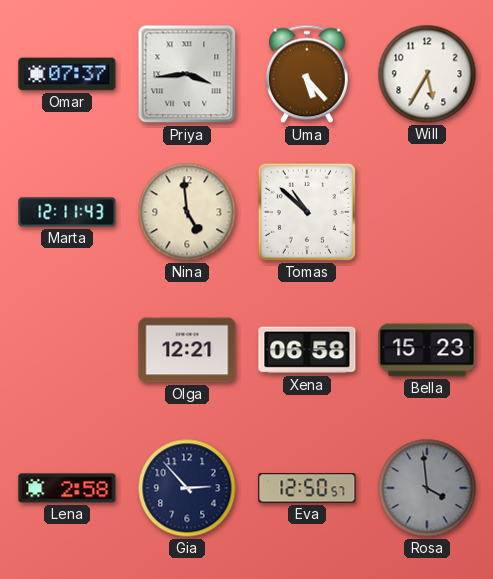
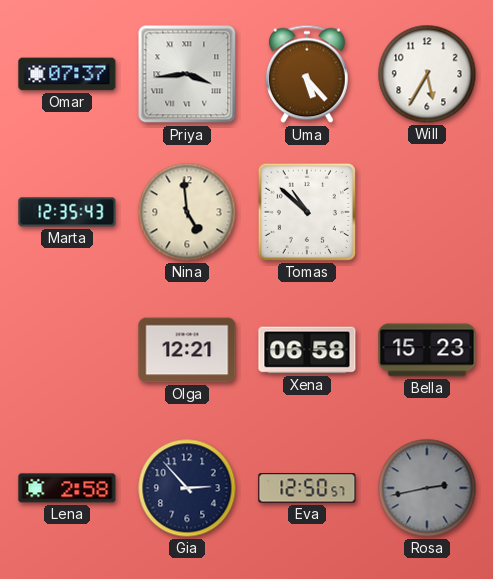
Marta: 12:11 -> 12:35 (67, 212)
Rosa: 3:59 -> 2:43 (427, 488)
